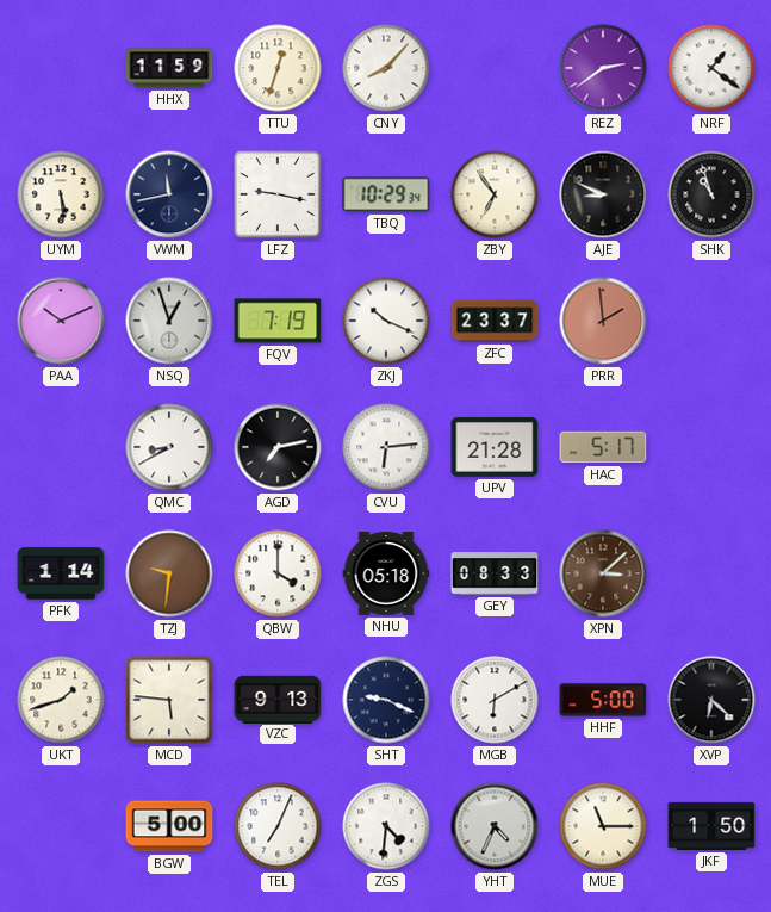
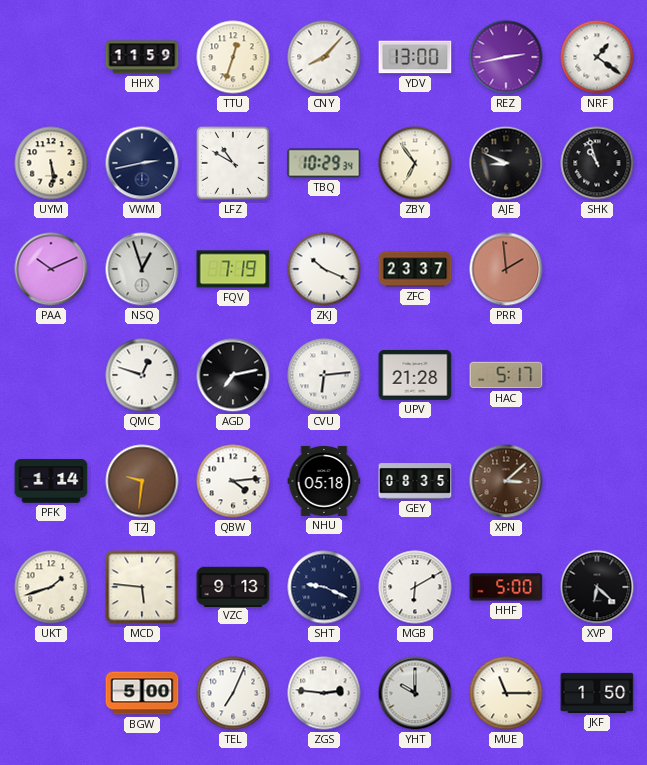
YDV: none -> 13:00 (415, 57)
REZ: 2:39 -> 2:43 (506, 57)
VWM: 11:43 -> 2:43 (142, 163)
LFZ: 9:17 -> 10:50 (233, 163)
QMC: 8:40 -> 12:48 (142, 375)
QBW: 4:00 -> 4:14 (233, 481)
GEY: 08:33 -> 08:35 (415, 481)
ZGS: 4:31 -> 2:46 (324, 693)
YHT: 4:34 -> 10:00 (415, 693)
